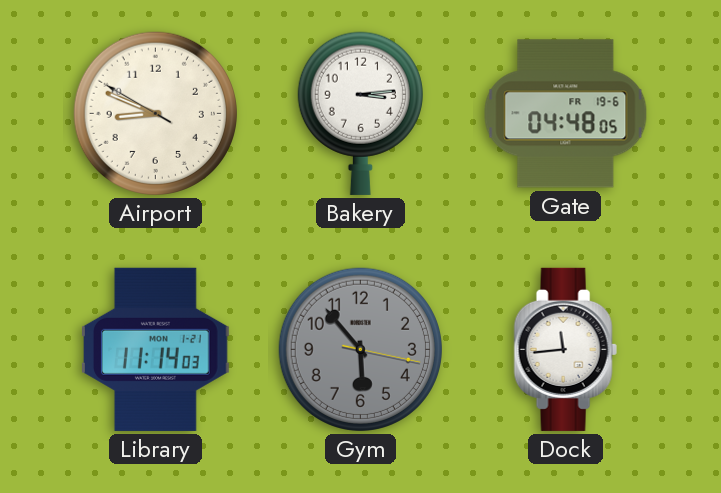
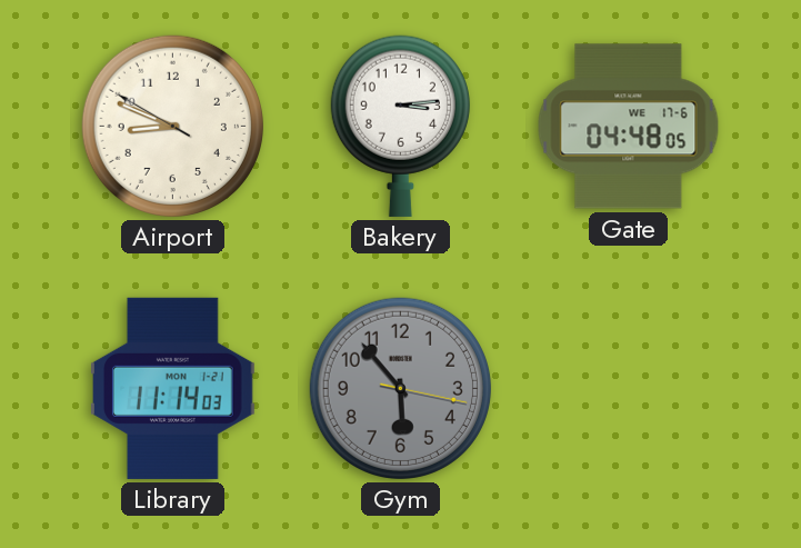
Gate date: FR 19-6 -> WE 17-6 (629, 127)
Dock: 11:44 -> none (565, 349)
